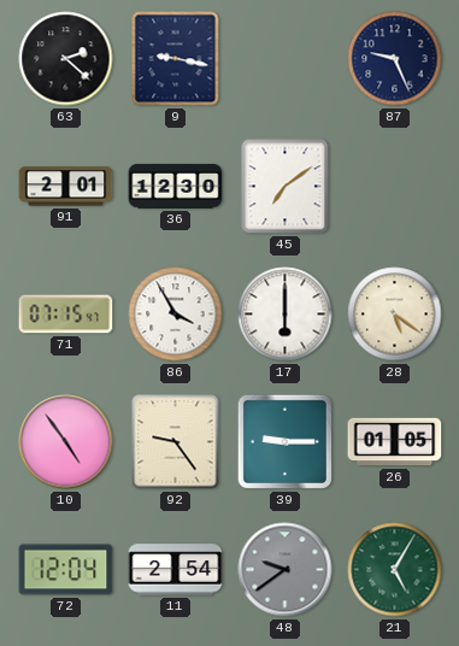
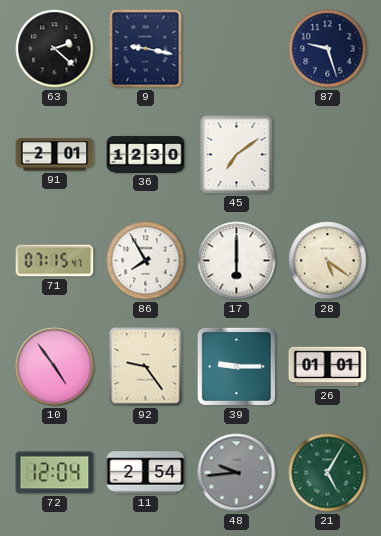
87: 9:26 -> 9:27 (328, 49)
86: 3:55 -> 7:55 (146, 261)
26: 01:05 -> 01:01 (328, 367)
48: 9:39 -> 9:44 (237, 473)
